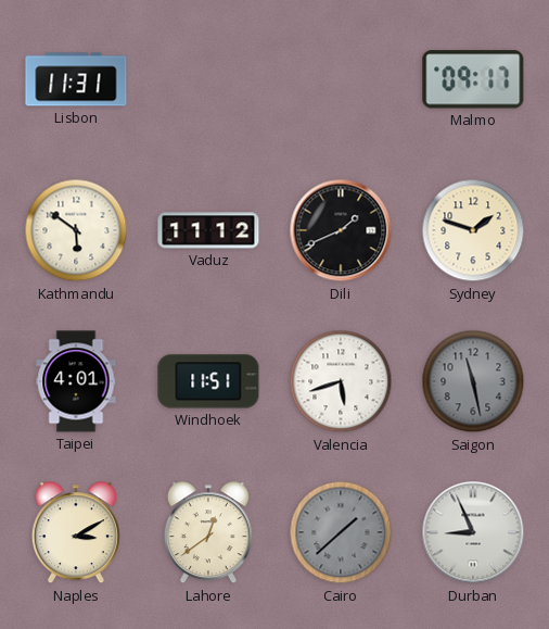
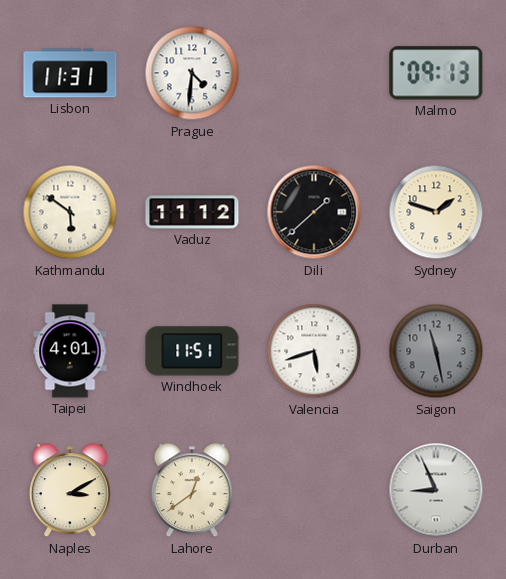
Prague: none -> 4:31 (192, 73)
Malmo: 09:17 -> 09:13 (436, 73)
Dili: 1:41 -> 1:38 (314, 212)
Cairo: 1:38 -> none (341, 532)
